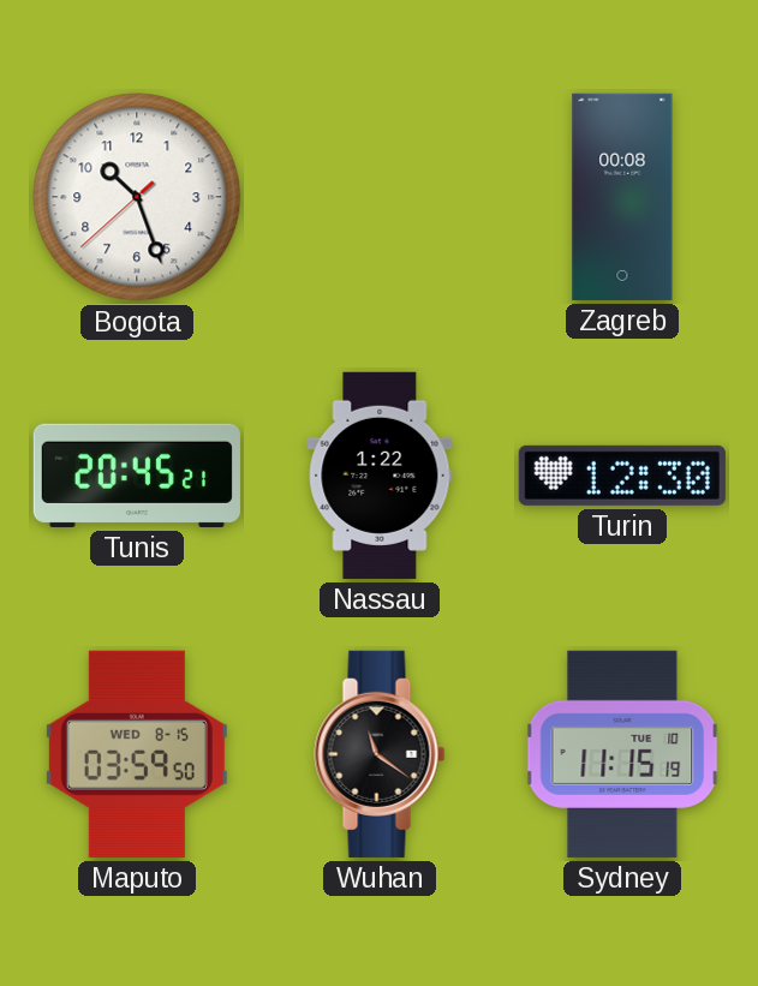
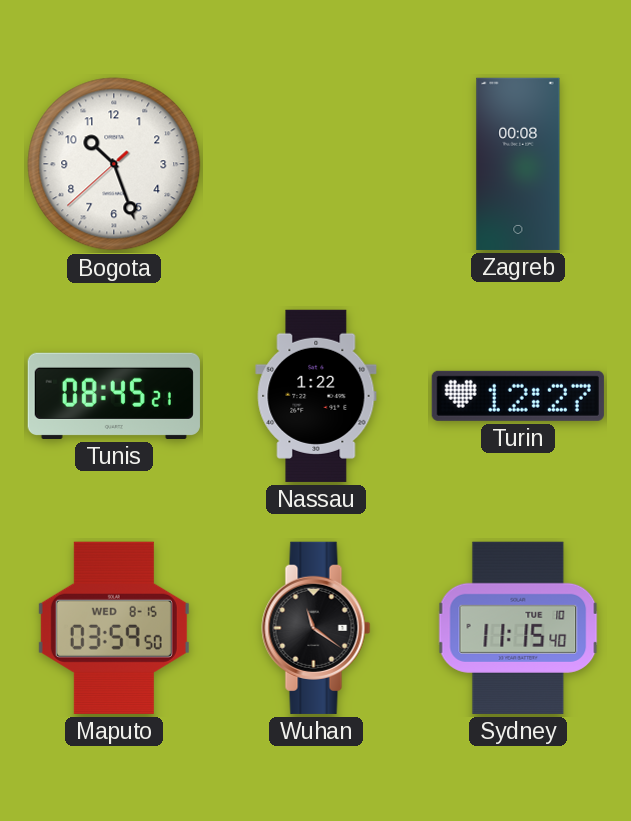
Tunis: 20:45 -> 08:45 (114, 396)
Turin: 12:30 -> 12:27 (518, 396)
Sydney: 11:15:19 -> 11:15:40 (518, 628)
